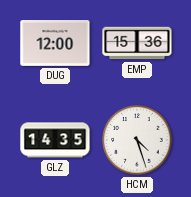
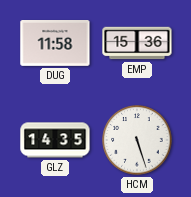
DUG: 12:00 -> 11:58 (55, 44)
HCM: 4:27 -> 5:27 (137, 140)
